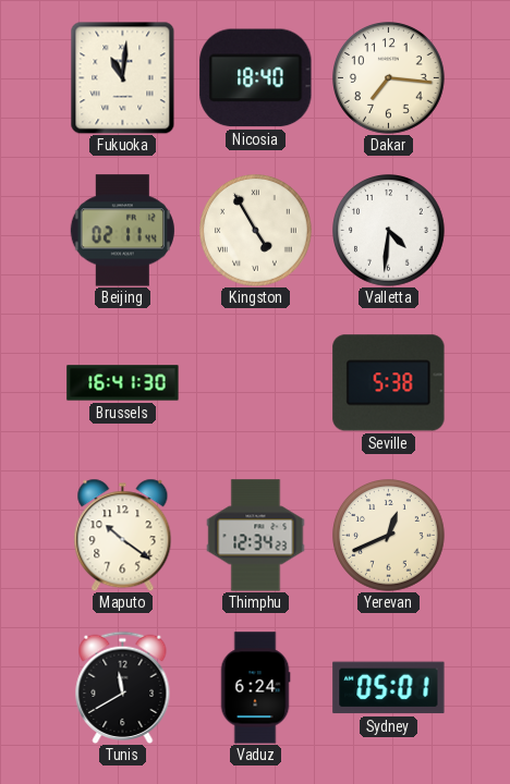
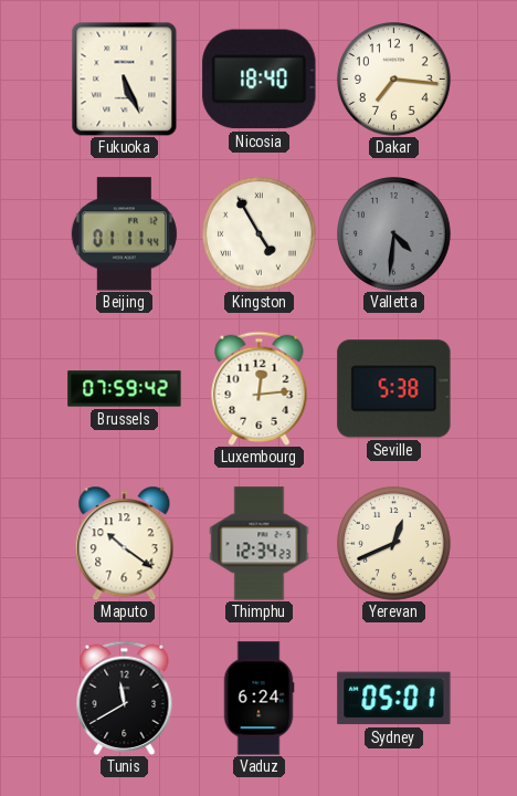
Fukuoka: 11:01 -> 5:26 (125, 78)
Beijing: 02:11 -> 01:11 (124, 234)
Valletta dial: white -> grey (394, 234)
Brussels: 16:41 -> 07:59 (125, 389)
Luxembourg: none -> 12:14 (260, 388)
